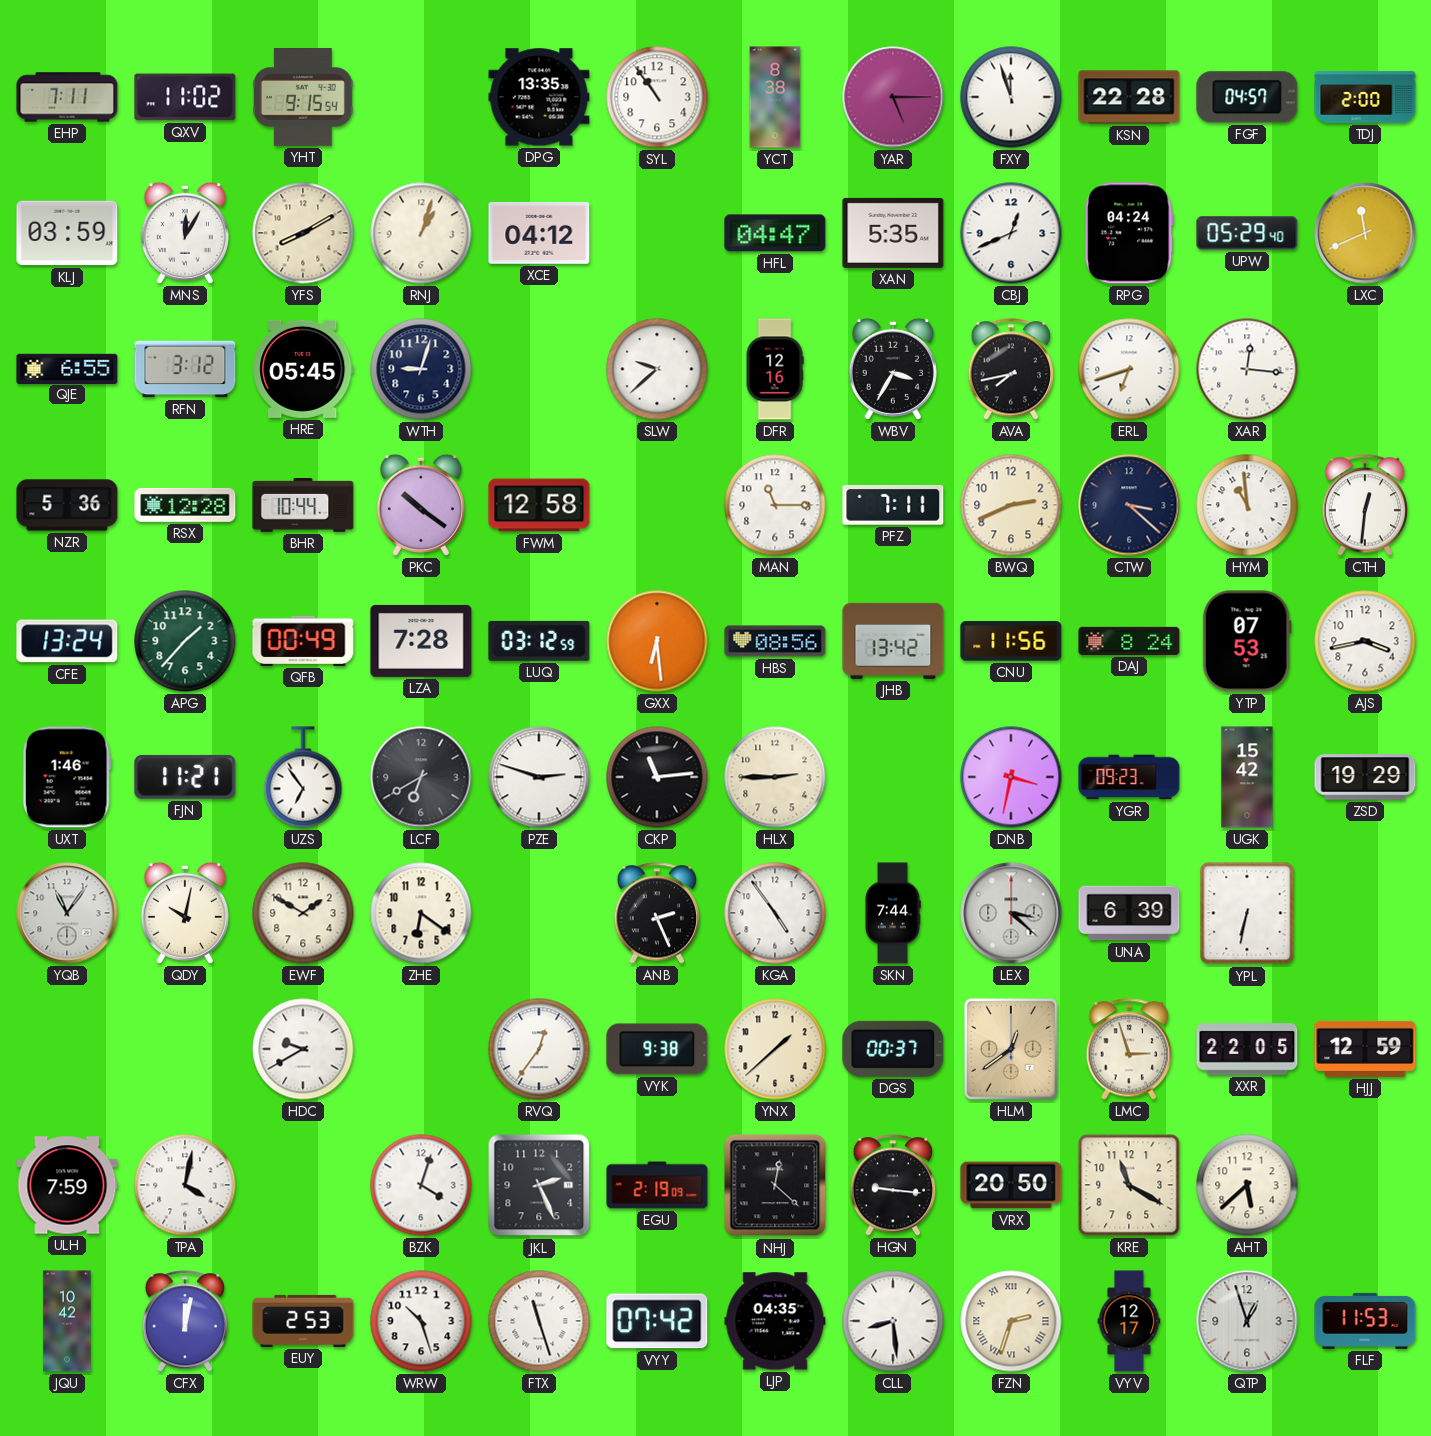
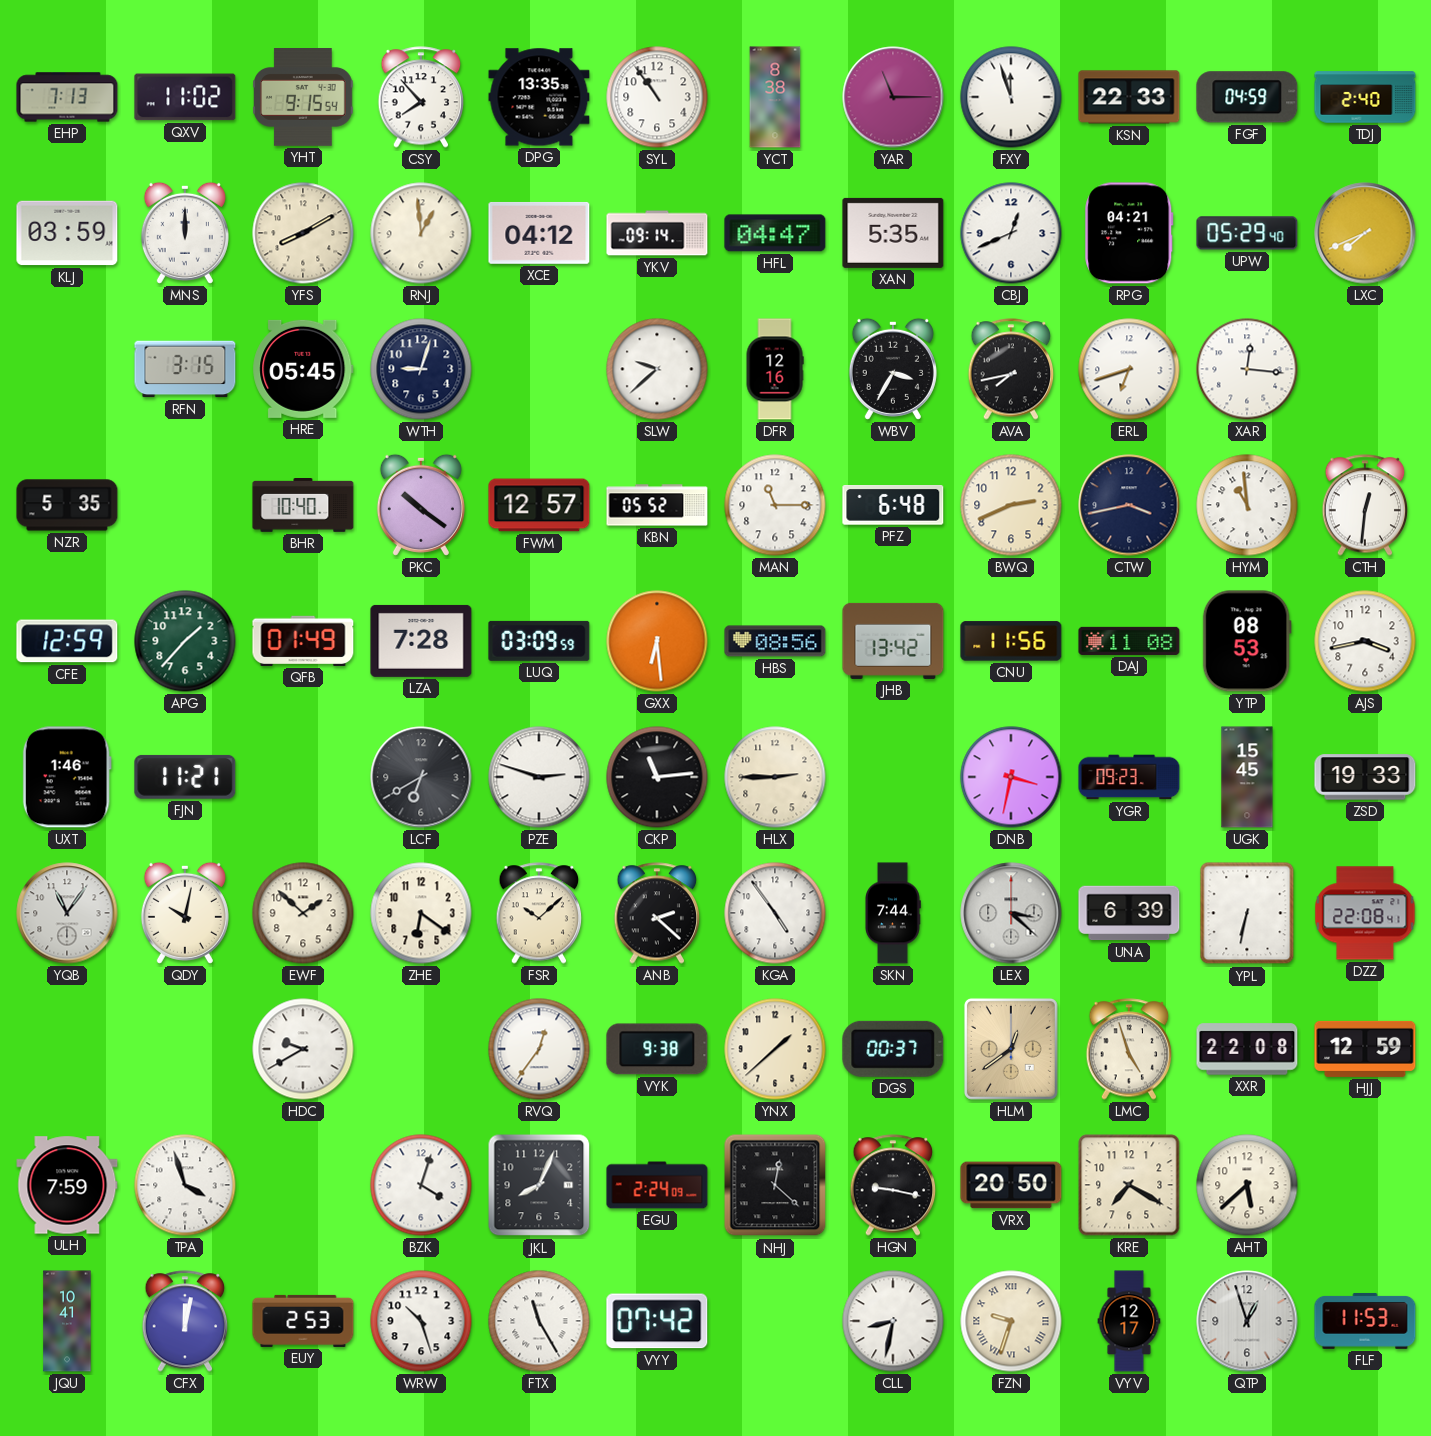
EHP: 7:11 -> 7:13 (67, 97)
CSY: none -> 7:53 (421, 97)
YAR: 5:15 -> 11:15 (893, 97)
KSN: 22:28 -> 22:33 (1129, 97)
FGF: 04:57 -> 04:59 (1247, 97)
TDJ: 2:00 -> 2:40 (1365, 97)
MNS: 12:05 -> 12:00 (185, 233)
RNJ: 1:03 -> 12:59 (421, 233)
YKV: none -> 09:14 (657, 233)
RPG: 04:24 -> 04:21 (1129, 233)
LXC: 11:41 -> 7:41 (1365, 233)
QJE: 6:55 -> none (67, 368)
RFN: 3:12 -> 3:15 (185, 369)
NZR: 5:36 -> 5:35 (67, 505)
RSX: 12:28 -> none (185, 505)
BHR: 10:44 -> 10:40 (303, 506)
FWM: 12:58 -> 12:57 (539, 505)
KBN: none -> 05:52 (657, 505)
PFZ: 7:11 -> 6:48 (893, 506)
CTW: 3:22 -> 3:43 (1129, 505)
CFE: 13:24 -> 12:59 (67, 641)
QFB: 00:49 -> 01:49 (303, 641)
LUQ: 03:12 -> 03:09 (539, 641)
DAJ: 8:24 -> 11:08 (1129, 641)
YTP: 07:53 -> 08:53 (1247, 641)
UZS: 6:54 -> none (303, 777)
UGK: 15:42 -> 15:45 (1247, 777)
ZSD: 19:29 -> 19:33 (1365, 777)
EWF: 1:50 -> 1:52 (303, 913)
FSR: none -> 10:08 (539, 913)
ANB: 2:26 -> 2:22 (657, 913)
DZZ: none -> 22:08 (1365, 913)
LMC: 2:57 -> 4:57 (1129, 1049)
XXR: 22:05 -> 22:08 (1247, 1049)
TPA: 4:02 -> 3:57 (185, 1185)
JKL: 2:26 -> 8:04 (539, 1185)
EGU: 2:19 -> 2:24 (657, 1185)
HGN: 9:16 -> 9:17 (893, 1185)
KRE: 11:20 -> 7:20 (1129, 1185)
JQU: 10:42 -> 10:41 (67, 1321)
FTX: 11:27 -> 11:25 (539, 1321)
LJP: 04:35 -> none (775, 1321)
CLL: 8:29 -> 8:32 (893, 1321)
FZN: 2:33 -> 9:33 (1011, 1321)
